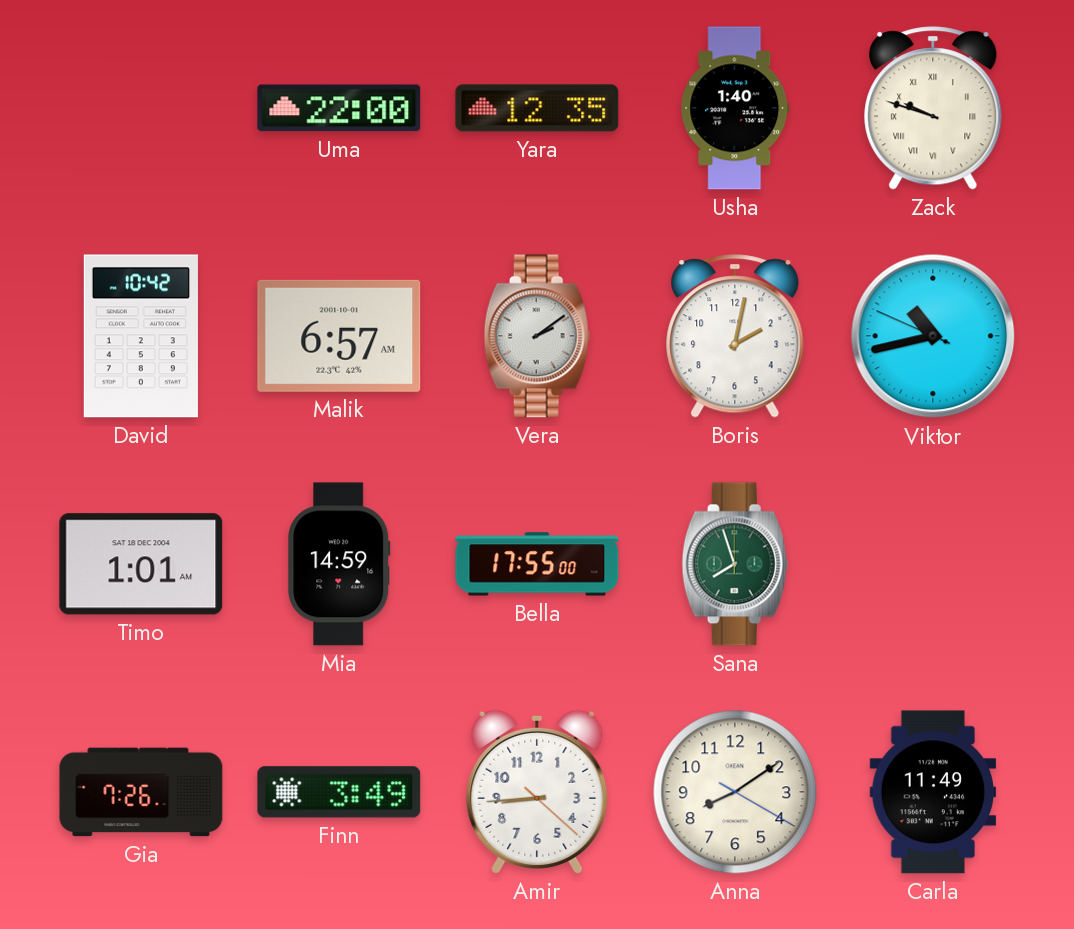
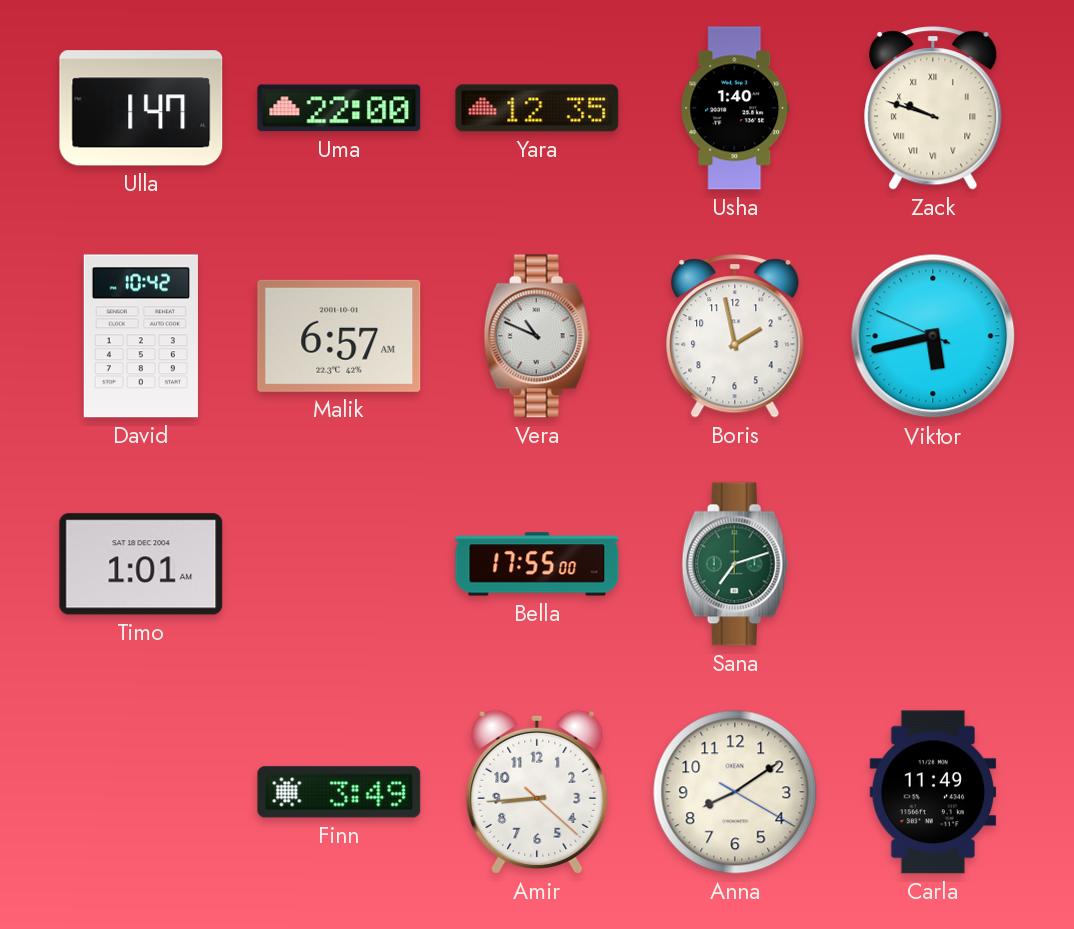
Ulla: none -> 1:47 (141, 108)
Vera: 2:09 -> 10:49 (537, 336)
Boris: 2:02 -> 1:58 (735, 336)
Viktor: 10:42 -> 5:42 (933, 336)
Mia: 14:59 -> none (339, 564)
Sana: 7:57 -> 7:12 (735, 564)
Gia: 7:26 -> none (141, 792)
